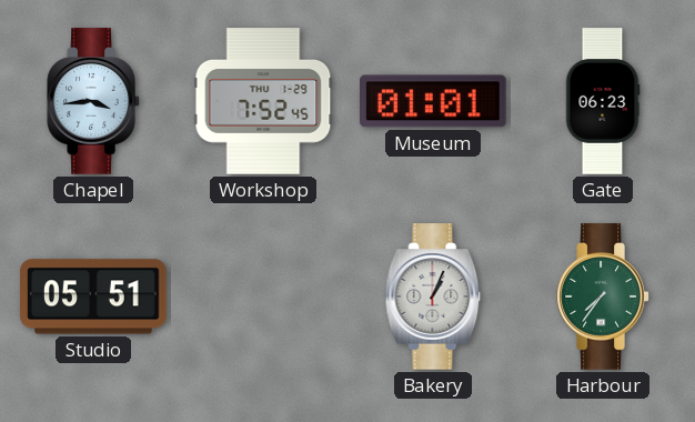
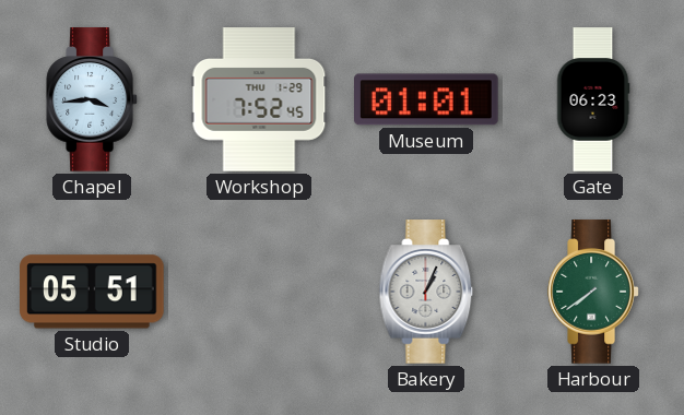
Harbour: 7:36 -> 7:39 (593, 292)
